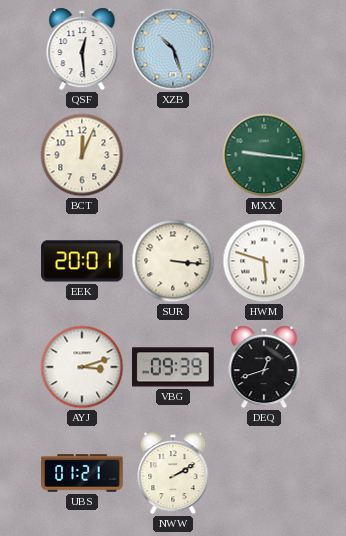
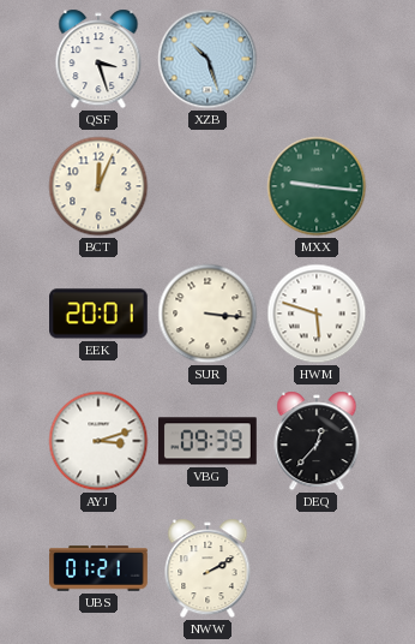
QSF: 12:29 -> 3:27 (98, 59)
DEQ: 12:42 -> 12:37 (317, 441)
